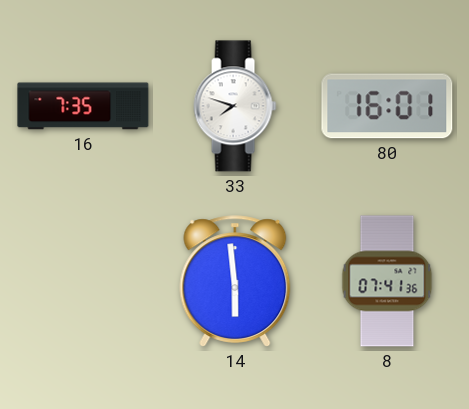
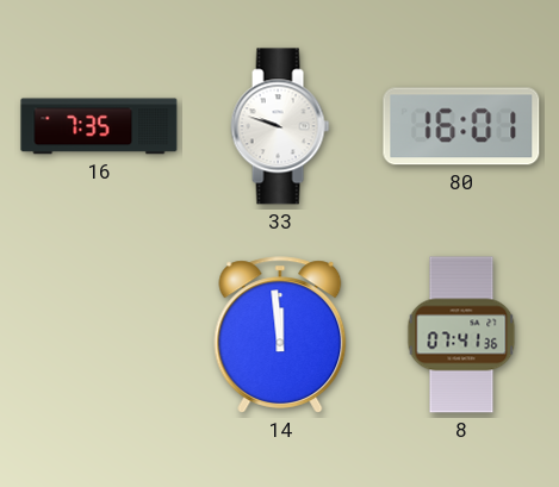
33: 7:48 -> 9:48 (280, 126)
14: 5:59 -> 11:59 (280, 335)
